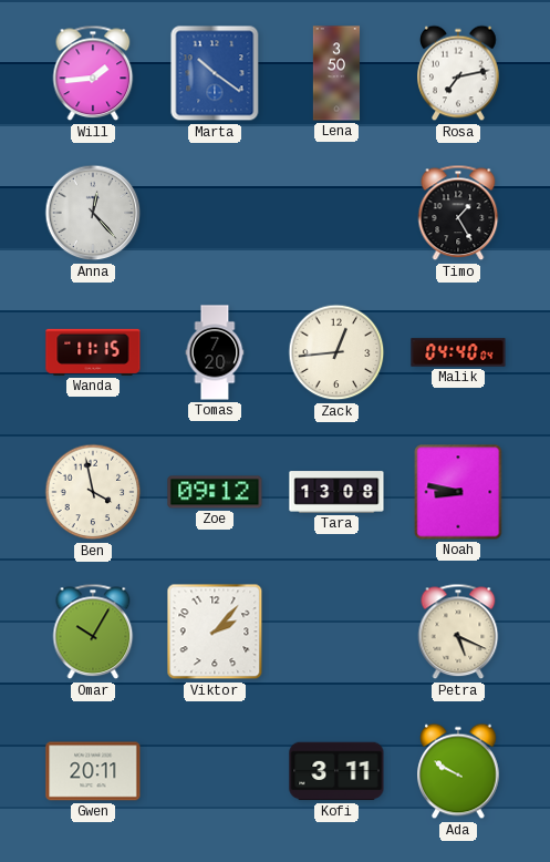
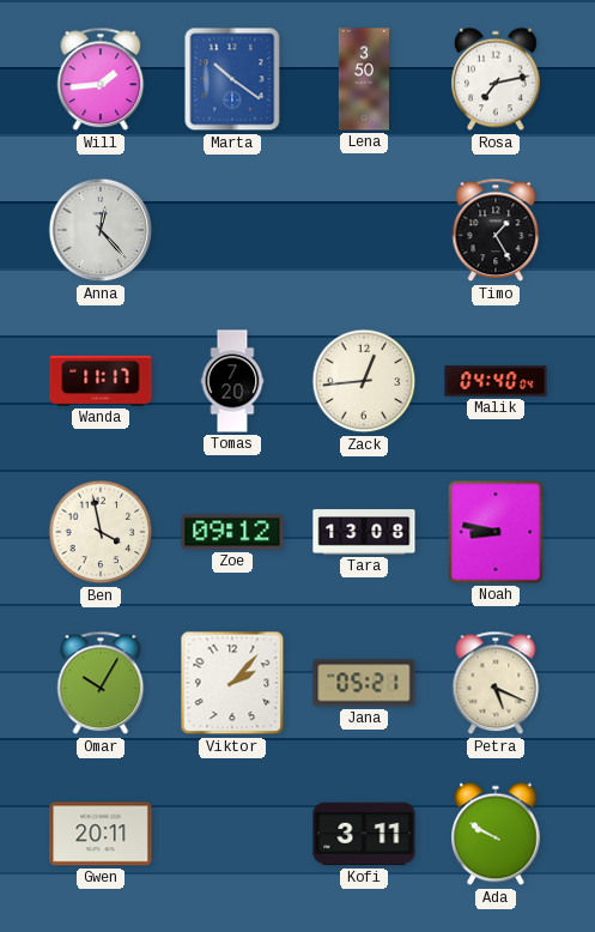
Wanda: 11:15 -> 11:17 (101, 381)
Jana: none -> 05:21 (364, 683)
